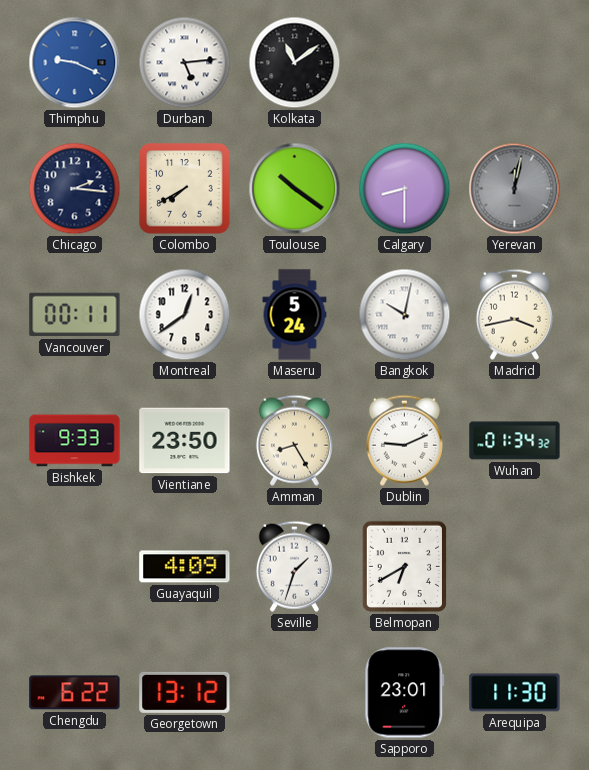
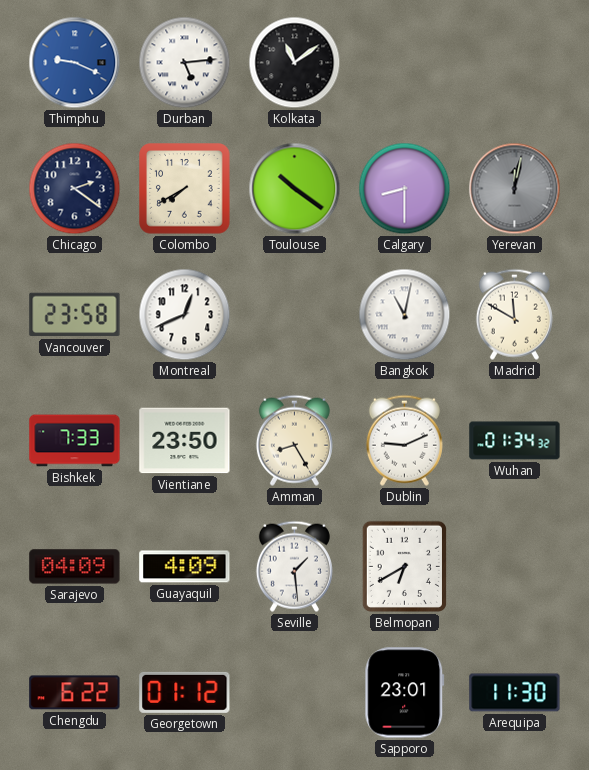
Chicago: 2:16 -> 2:21 (75, 189)
Vancouver: 00:11 -> 23:58 (75, 315)
Montreal: 12:39 -> 12:41 (185, 315)
Maseru: 5:24 -> none (295, 315)
Bangkok: 10:02 -> 11:02 (405, 315)
Madrid: 3:43 -> 11:50 (514, 314)
Bishkek: 9:33 -> 7:33 (75, 441)
Sarajevo: none -> 04:09 (75, 567)
Seville: 1:33 -> 1:29 (294, 566)
Georgetown: 13:12 -> 01:12 (185, 692)
